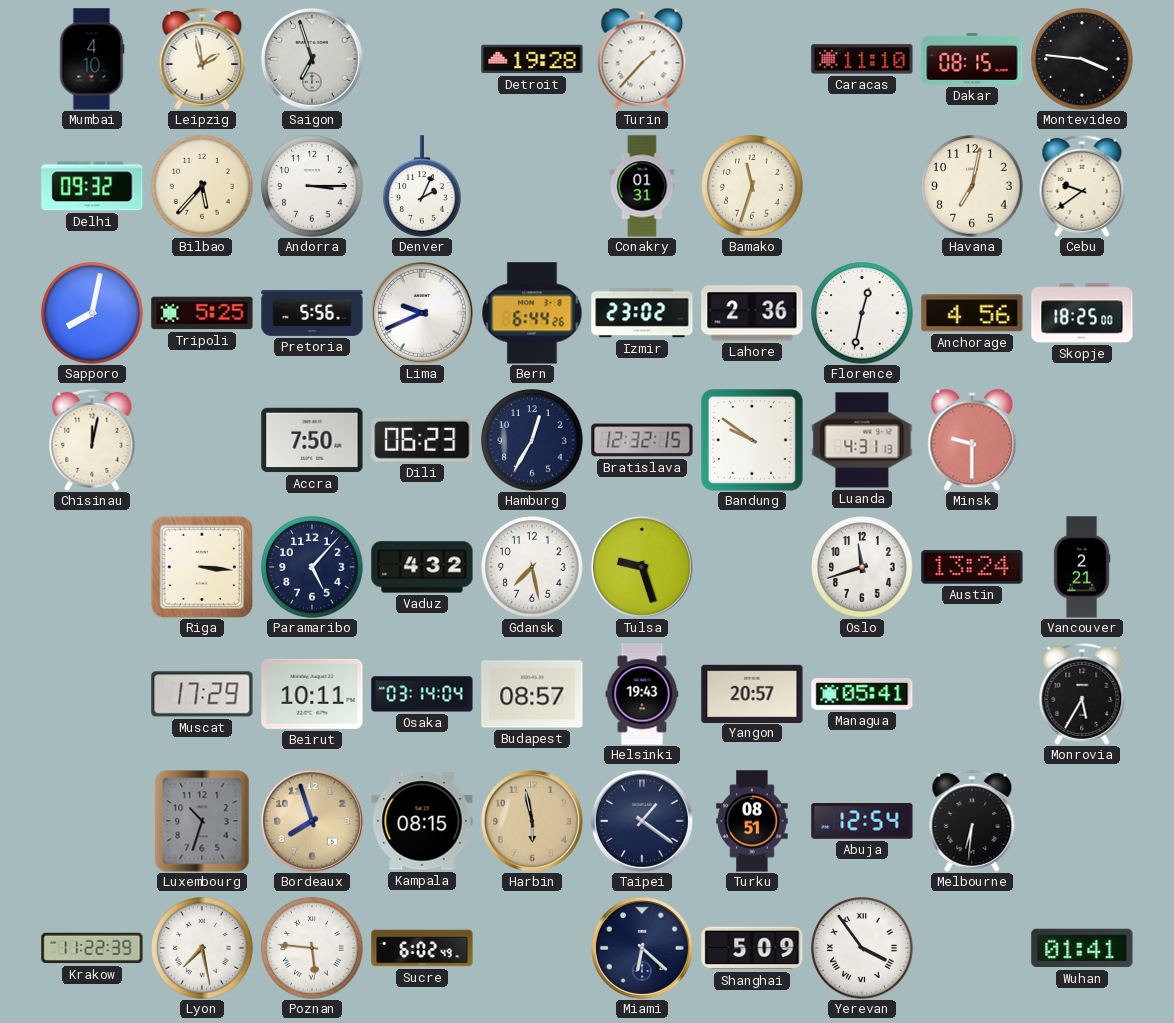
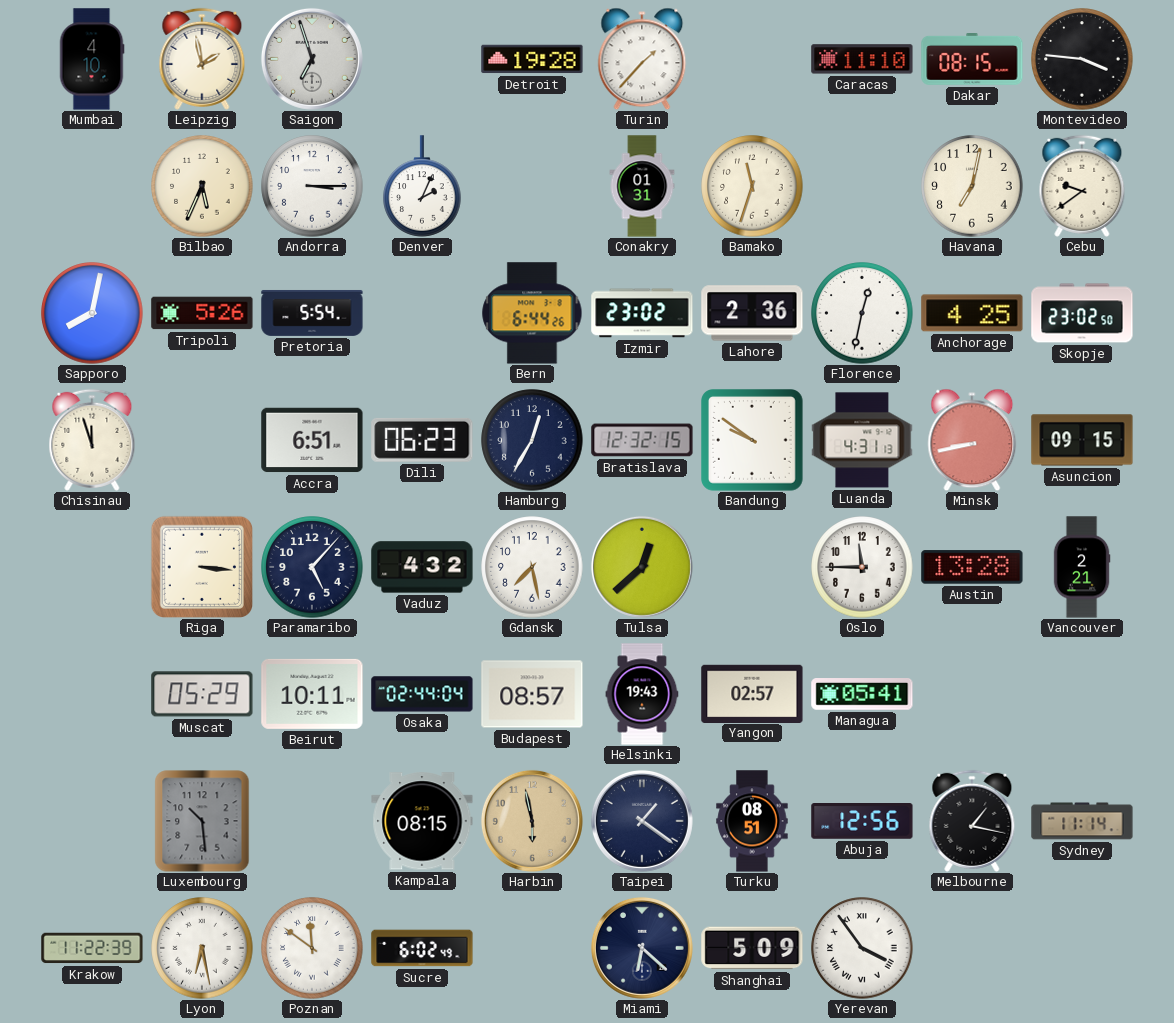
Delhi: 09:32 -> none (92, 186)
Bilbao: 5:37 -> 5:34 (202, 186)
Tripoli: 5:25 -> 5:26 (202, 313)
Pretoria: 5:56 -> 5:54 (312, 313)
Lima: 9:41 -> none (422, 313)
Anchorage: 4:56 -> 4:25 (972, 313)
Skopje: 18:25 -> 23:02 (1082, 313)
Chisinau: 12:02 -> 11:57 (92, 440)
Accra: 7:50 -> 6:51 (312, 440)
Minsk: 9:30 -> 8:43 (972, 440)
Asuncion: none -> 09:15 (1082, 440)
Tulsa: 9:27 -> 12:38 (642, 567)
Oslo: 11:42 -> 11:45 (862, 567)
Austin: 13:24 -> 13:28 (972, 567)
Muscat: 17:29 -> 05:29 (202, 694)
Osaka: 03:14 -> 02:44 (422, 694)
Yangon: 20:57 -> 02:57 (752, 693)
Monrovia: 5:35 -> none (1082, 694)
Luxembourg: 10:33 -> 10:29 (202, 821)
Bordeaux: 7:57 -> none (312, 821)
Abuja: 12:54 -> 12:56 (862, 821)
Melbourne: 6:31 -> 1:17 (972, 821)
Sydney: none -> 11:14 (1082, 821)
Lyon: 7:28 -> 6:28 (202, 948)
Poznan: 5:46 -> 11:51 (312, 948)
Wuhan: 01:41 -> none (1082, 948)
